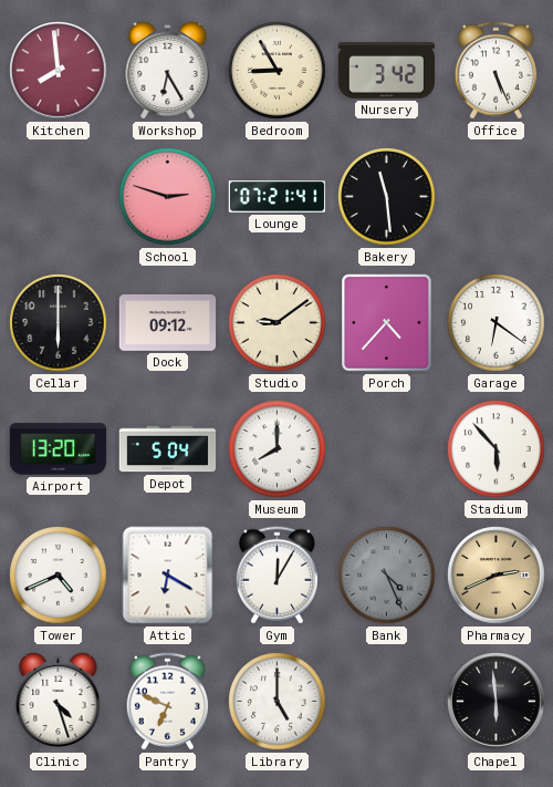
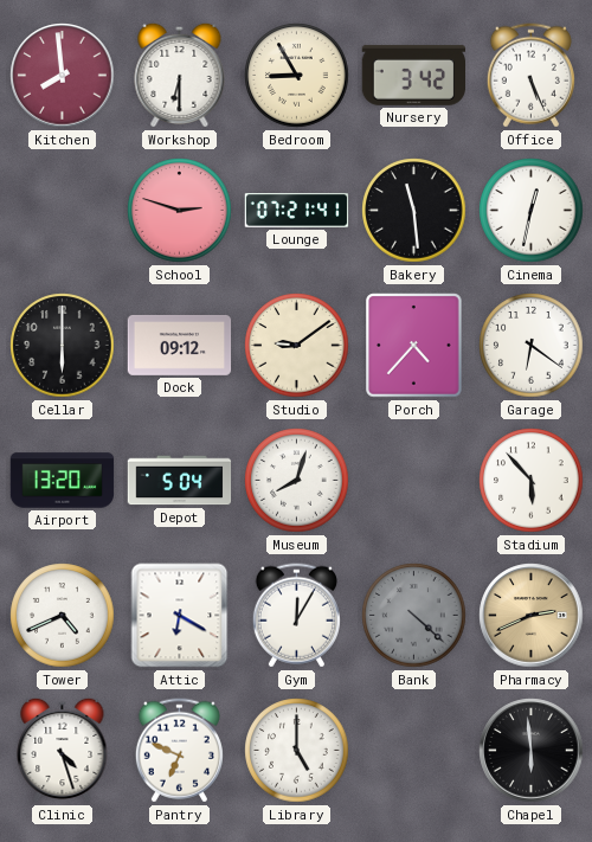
Workshop: 6:25 -> 6:30 (180, 75)
Cinema: none -> 12:32 (532, 211)
Museum: 8:00 -> 8:03 (297, 481)
Bank: 4:26 -> 4:22 (414, 616)
